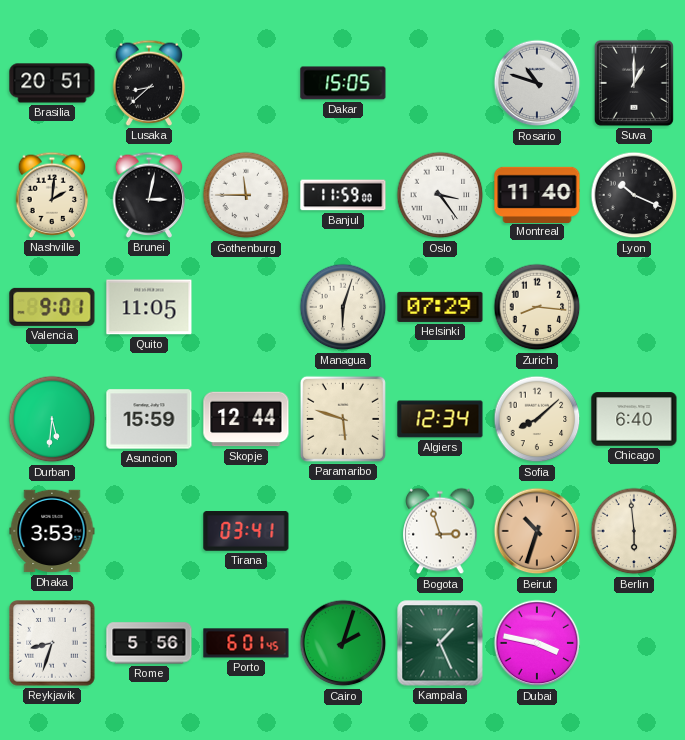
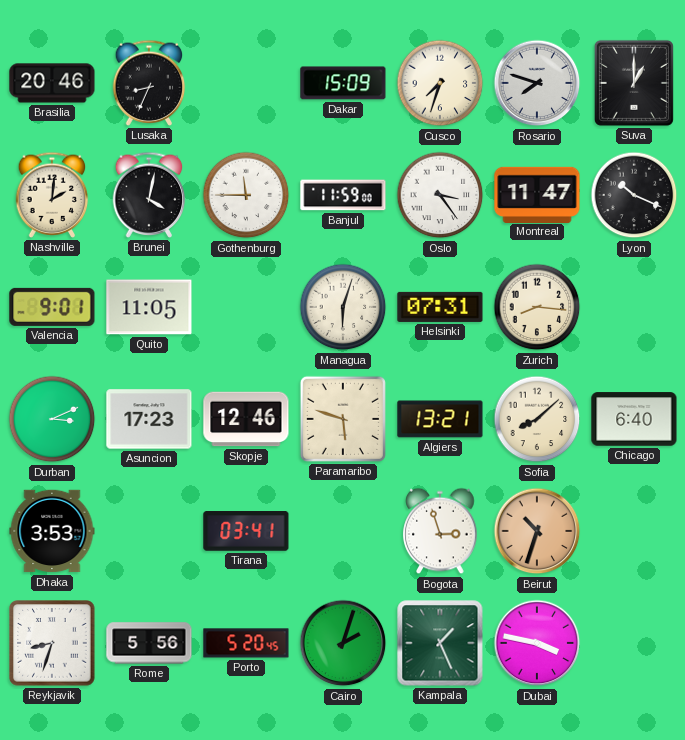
Brasilia: 20:51 -> 20:46 (52, 83)
Lusaka: 8:38 -> 8:34 (149, 83)
Dakar: 15:05 -> 15:09 (343, 83)
Cusco: none -> 7:33 (440, 83)
Rosario: 10:48 -> 7:48 (537, 83)
Brunei: 3:02 -> 4:02 (149, 195)
Montreal: 11:40 -> 11:47 (537, 194)
Helsinki: 07:29 -> 07:31 (440, 307)
Durban: 5:31 -> 3:11 (52, 419)
Asuncion: 15:59 -> 17:23 (149, 419)
Skopje: 12:44 -> 12:46 (246, 419)
Algiers: 12:34 -> 13:21 (440, 419)
Berlin: 5:59 -> none (634, 531)
Porto: 6:01 -> 5:20 (246, 643)
